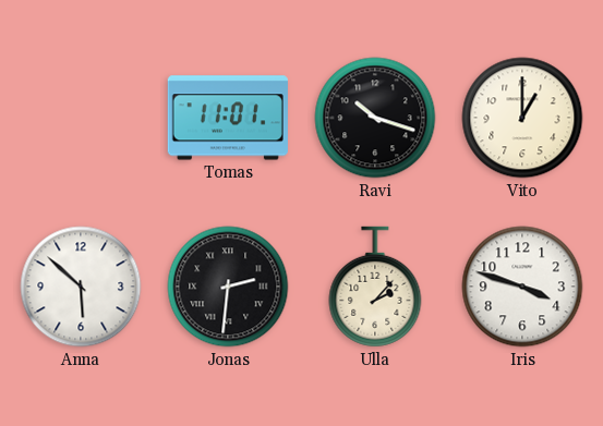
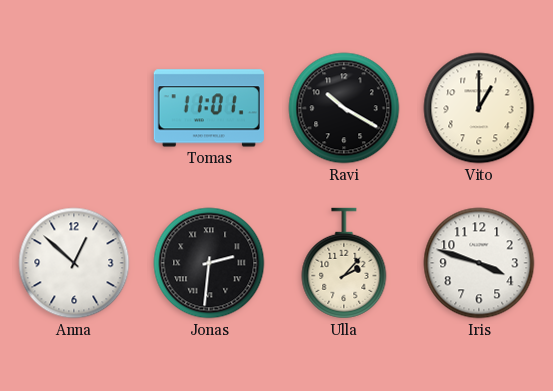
Ravi: 10:18 -> 10:20 (344, 108)
Anna: 5:52 -> 12:52 (74, 263)
